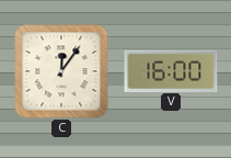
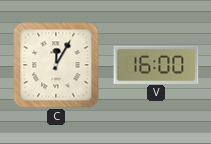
C: 12:06 -> 12:05 (56, 65)
